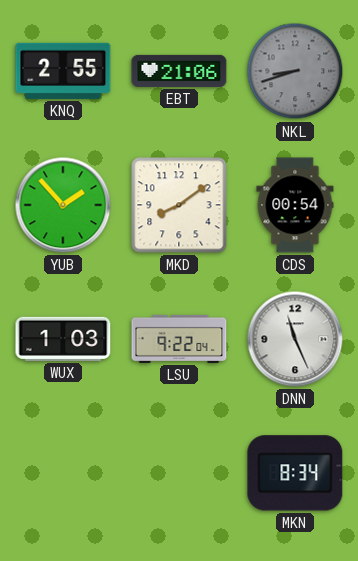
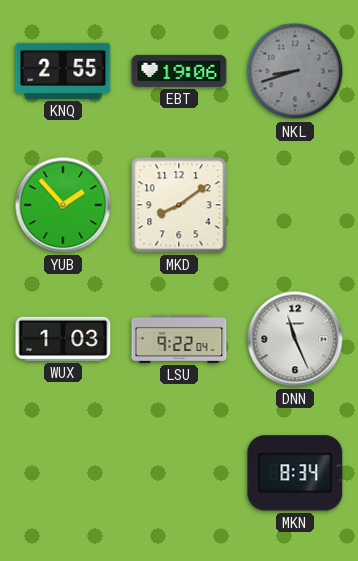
EBT: 21:06 -> 19:06 (179, 71)
CDS: 00:54 -> none (295, 205)
